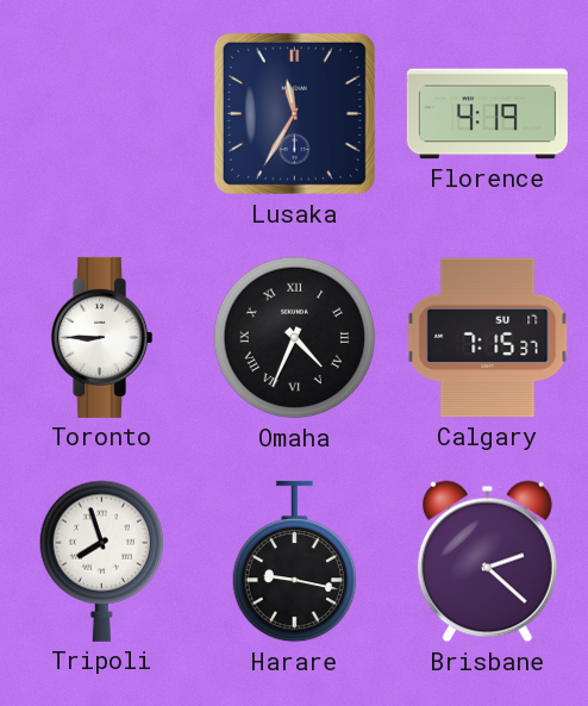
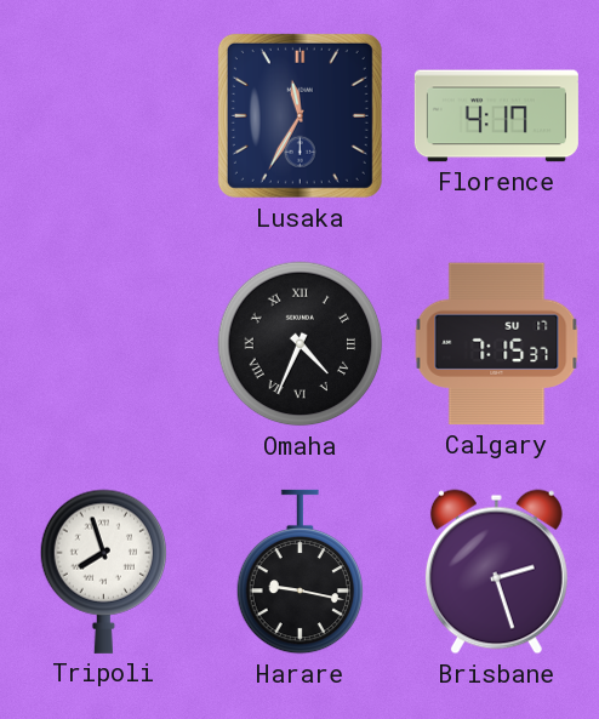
Florence: 4:19 -> 4:17 (496, 116)
Toronto: 8:45 -> none (102, 337)
Brisbane: 2:22 -> 2:27 (496, 572)
